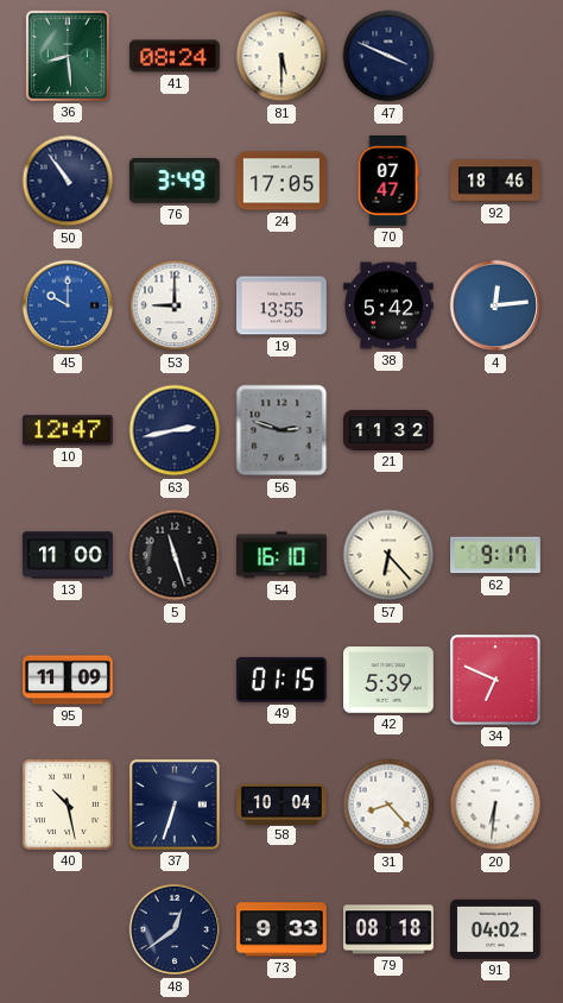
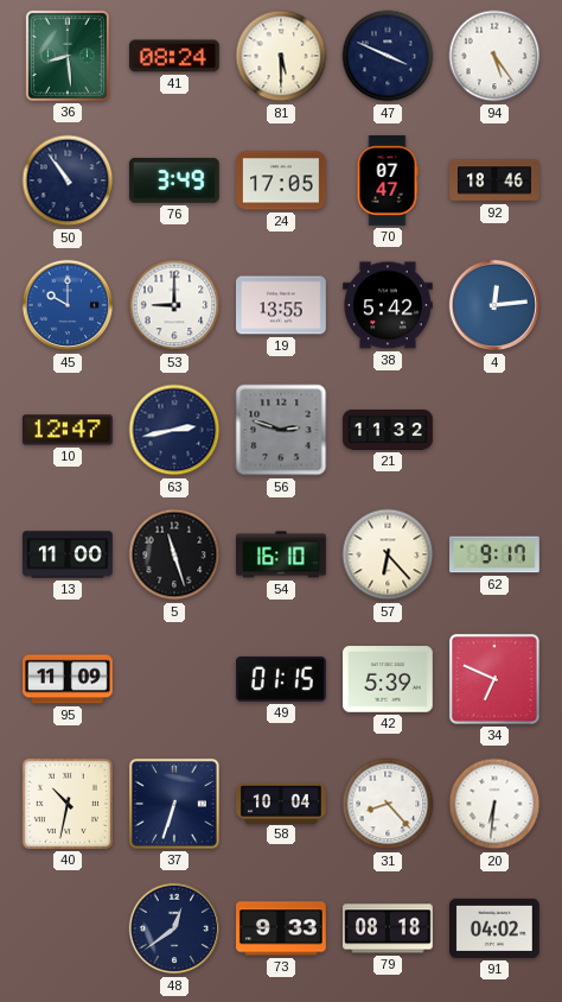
94: none -> 5:24 (494, 56)
40: 10:28 -> 10:32 (68, 804)
